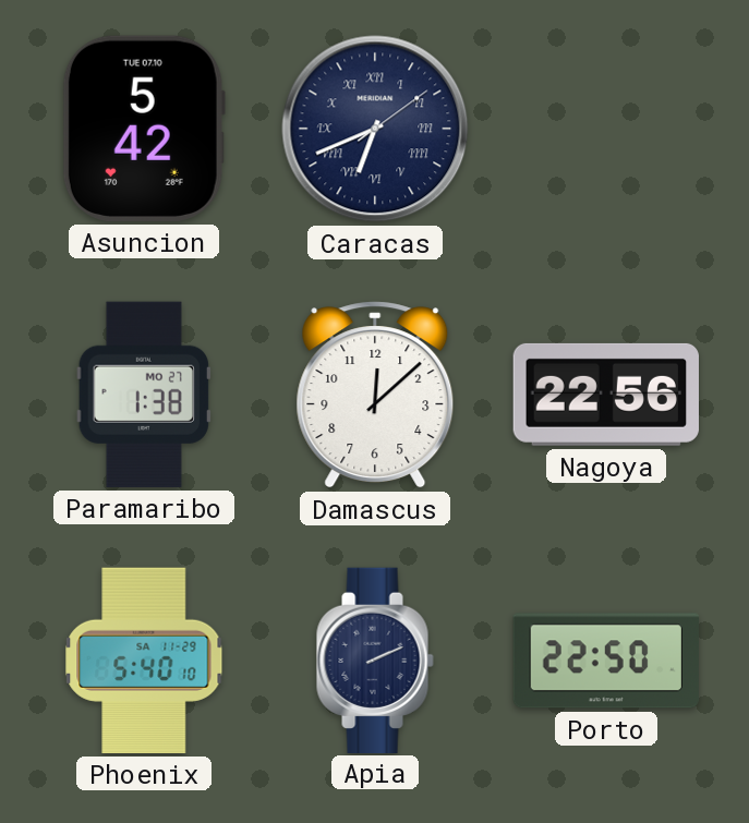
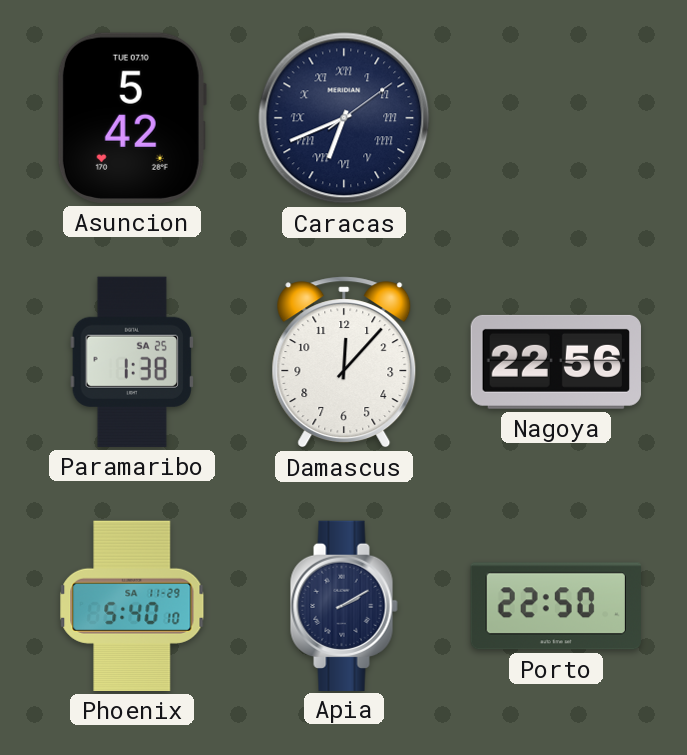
Paramaribo date: MO 27 -> SA 25 (131, 362)
Damascus: 12:08 -> 12:07 (344, 362)
Apia: 2:11 -> 2:10 (344, 605)
